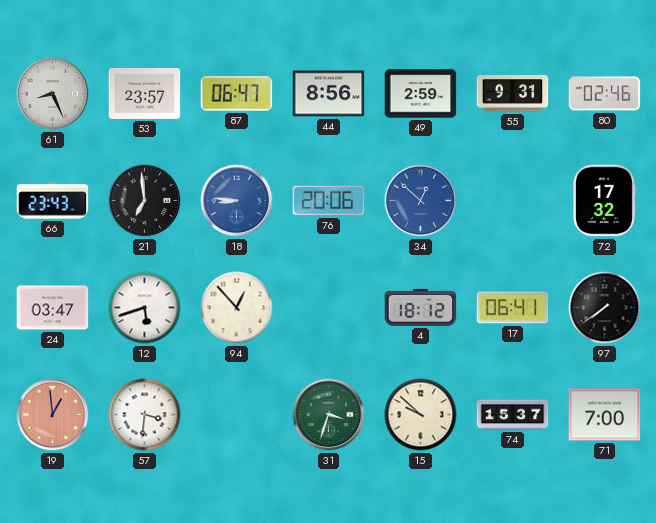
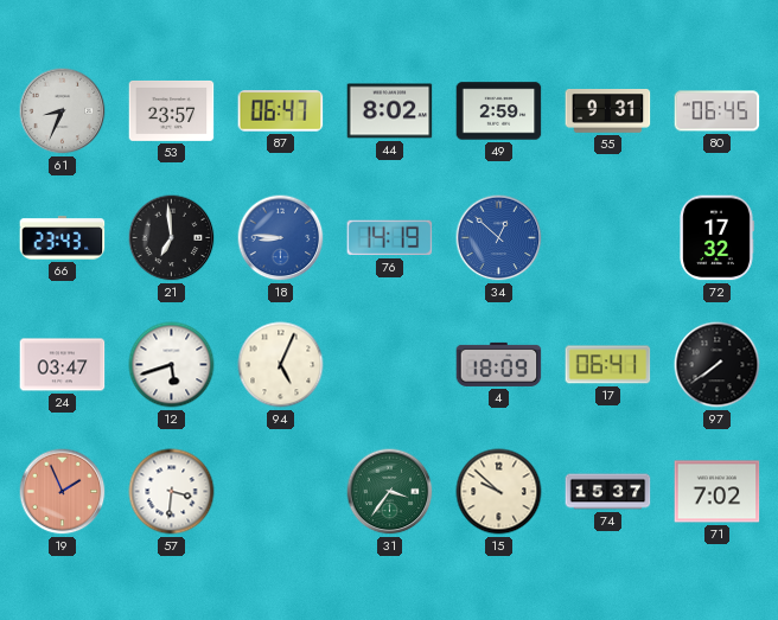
61: 8:26 -> 8:34 (63, 111)
44: 8:56 -> 8:02 (390, 111)
80: 02:46 -> 06:45 (718, 111)
76: 20:06 -> 14:19 (390, 238)
94: 12:53 -> 5:04 (281, 365)
4: 18:12 -> 18:09 (499, 364)
19: 12:59 -> 1:56 (63, 492)
31: 3:33 -> 3:36 (390, 492)
71: 7:00 -> 7:02 (718, 492)
